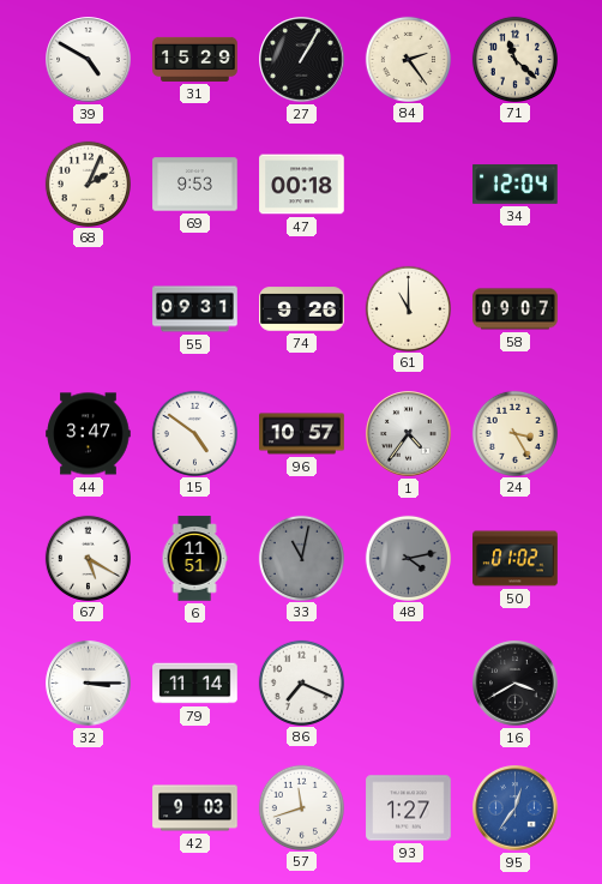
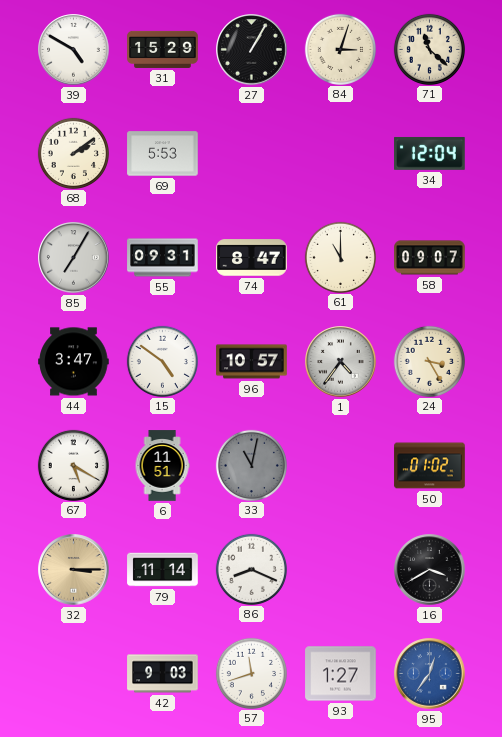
84: 2:24 -> 3:03 (340, 49)
68: 2:04 -> 2:09 (73, 153)
69: 9:53 -> 5:53 (163, 154)
47: 00:18 -> none (302, 185)
85: none -> 7:05 (74, 258)
74: 9:26 -> 8:47 (252, 258)
48: 4:13 -> none (408, 558)
32 dial: white -> champagne (74, 570)
86: 7:19 -> 8:19 (251, 569)
